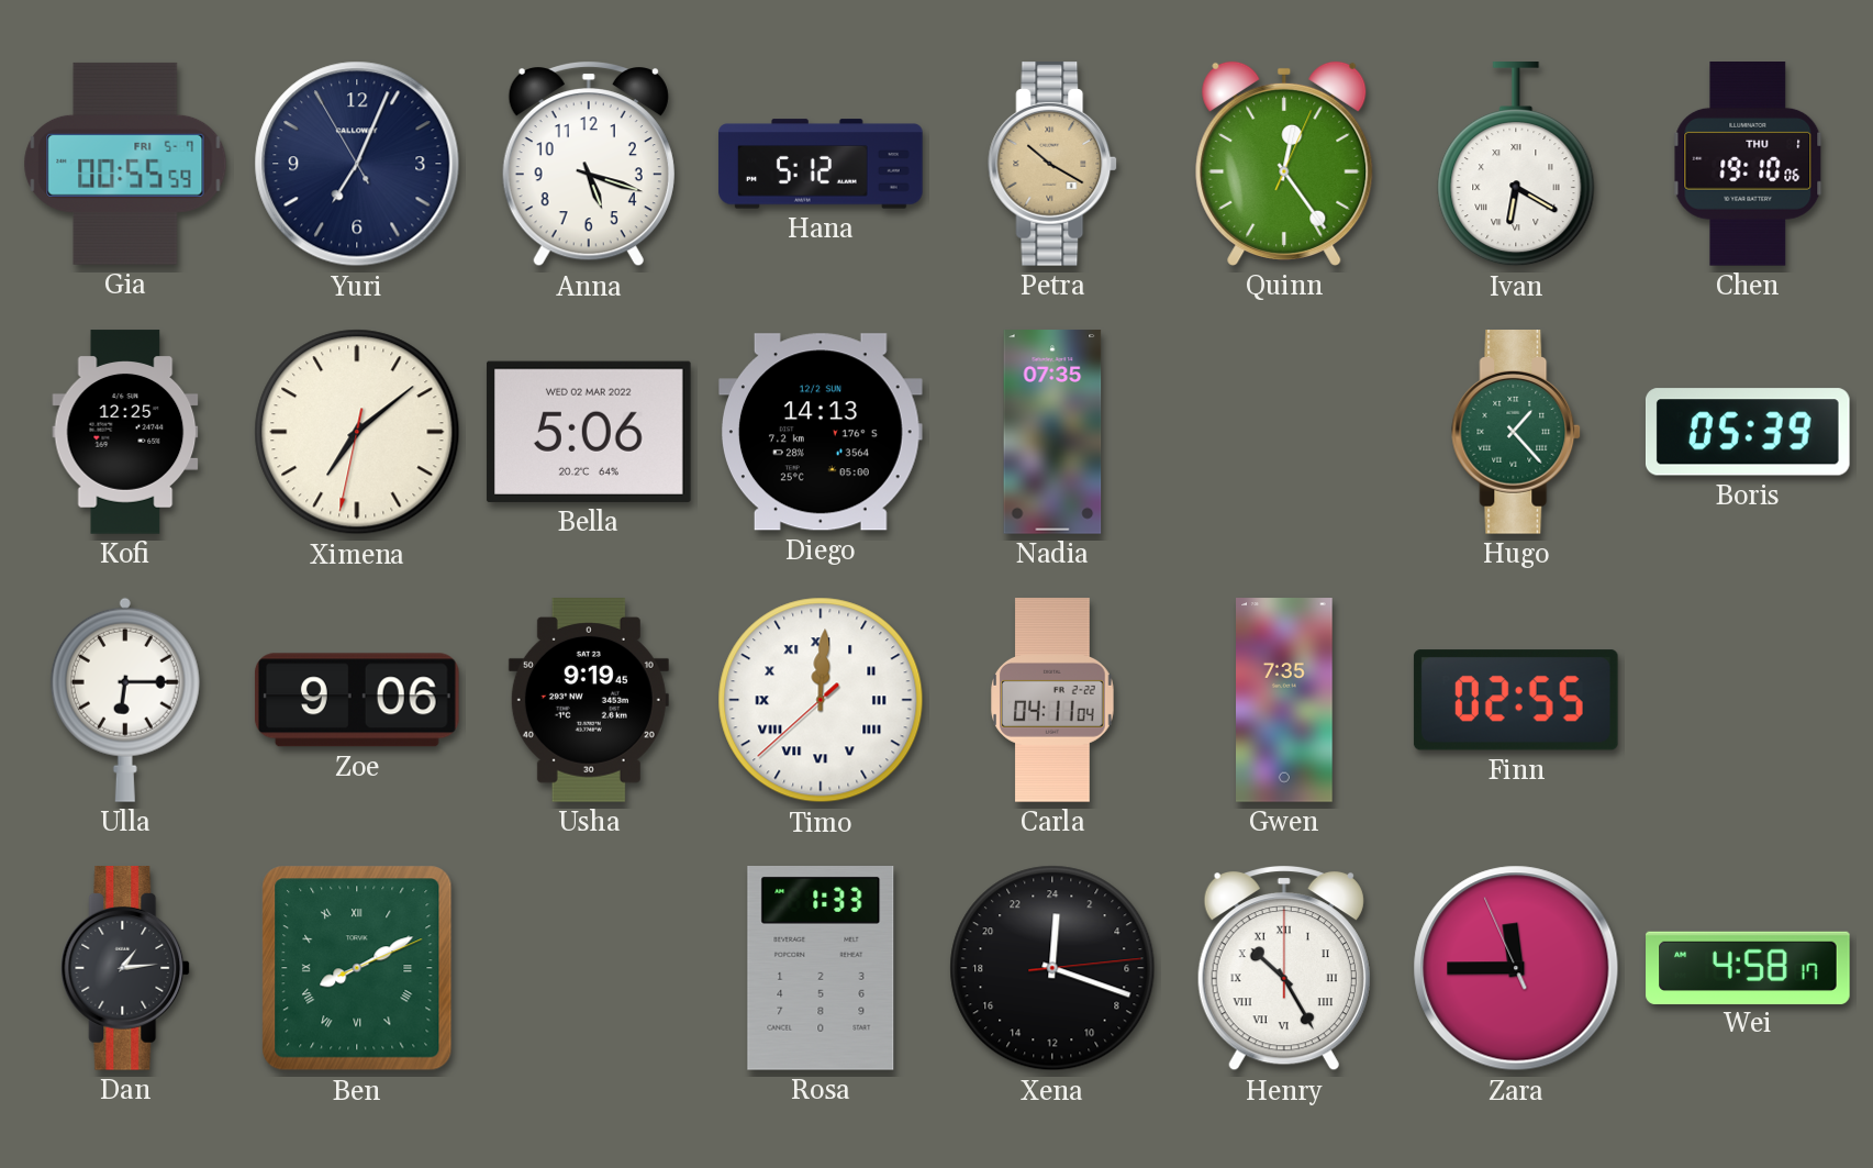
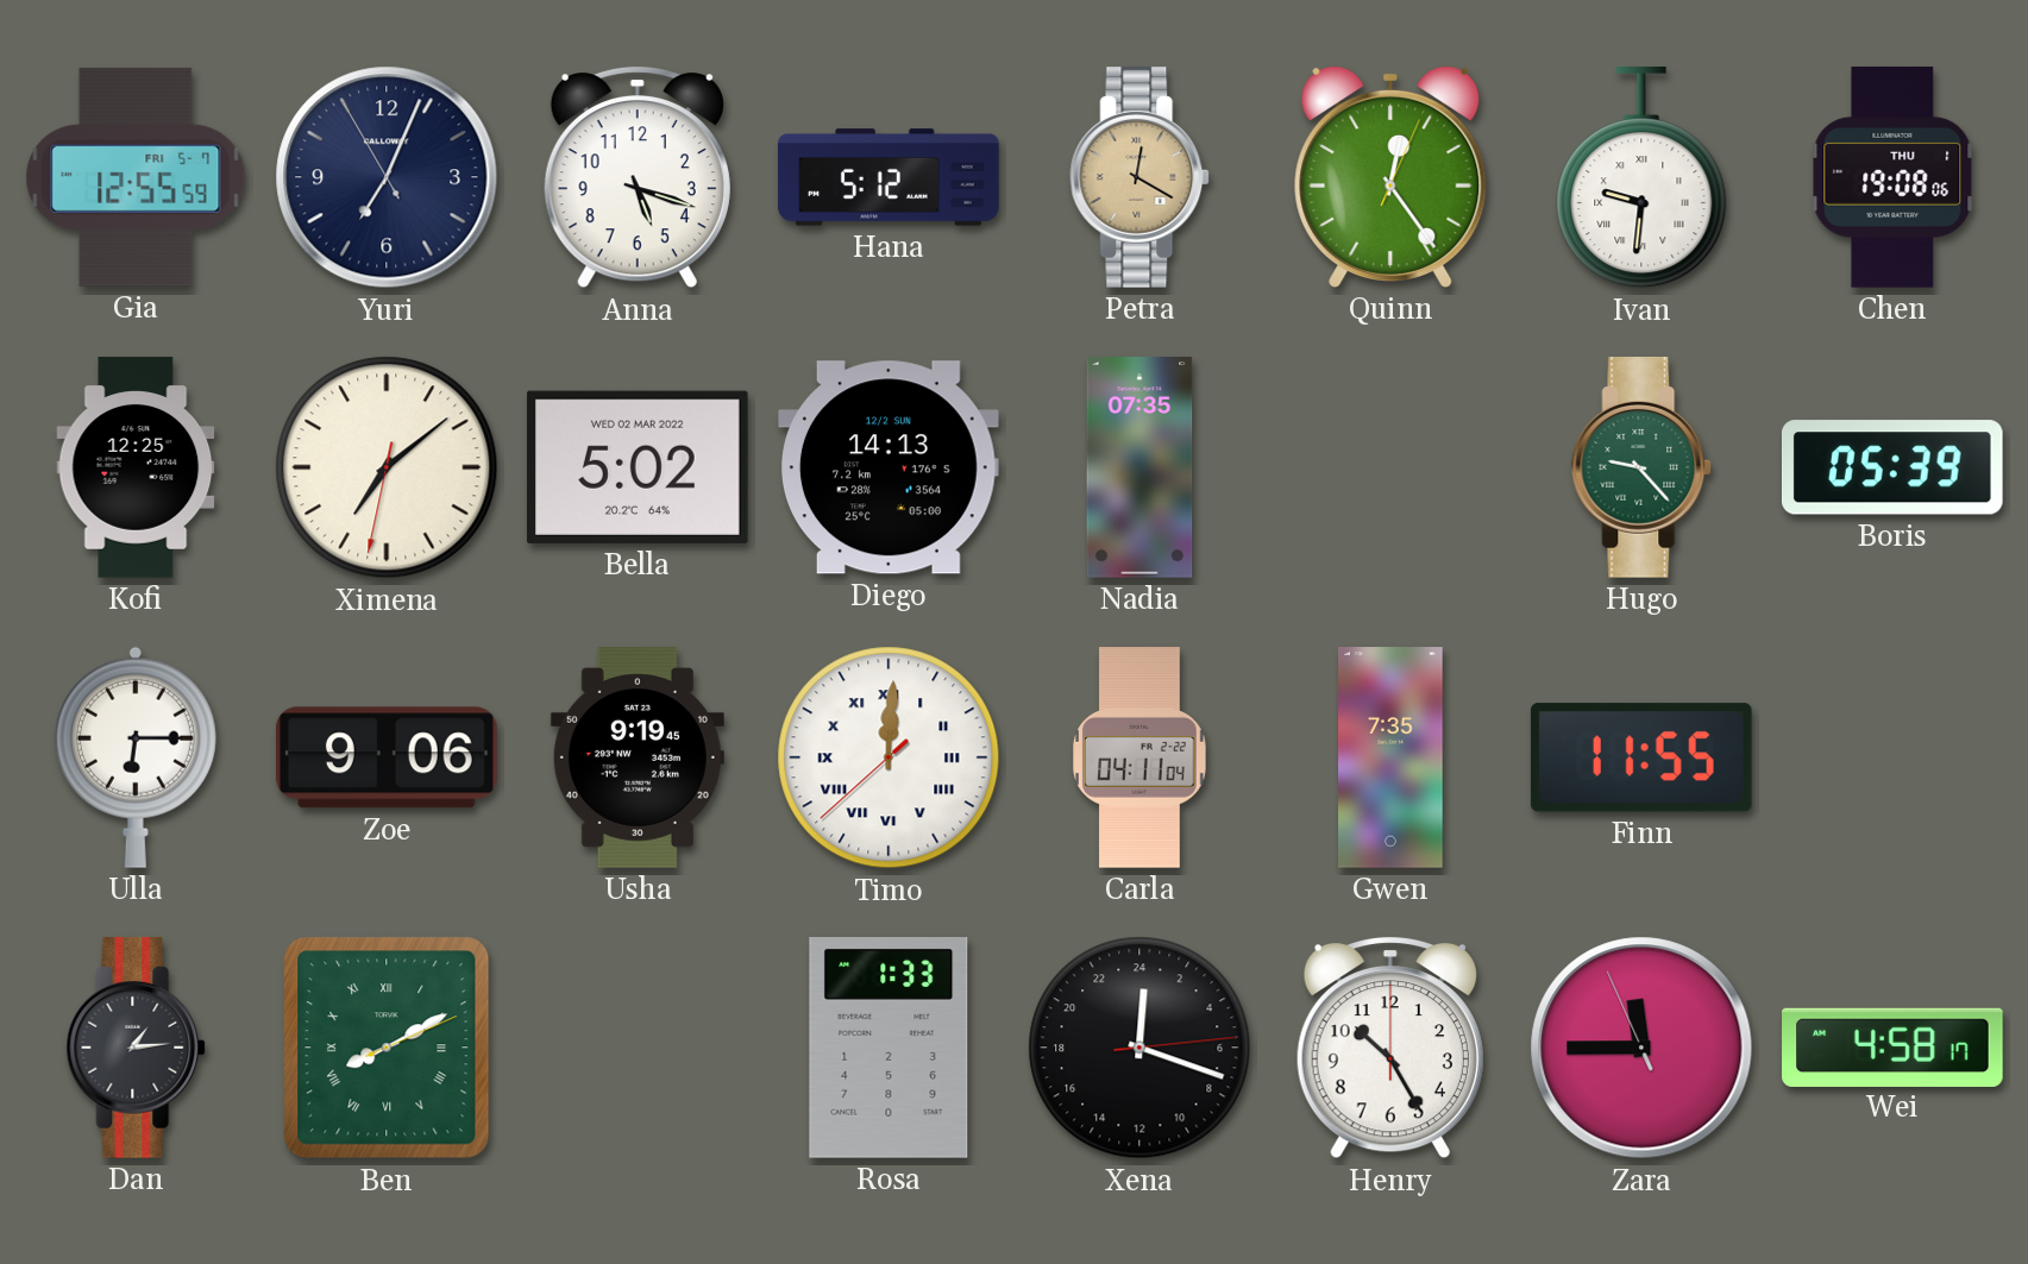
Gia: 00:55 -> 12:55 (136, 177)
Petra: 10:20 -> 12:20 (1141, 178)
Ivan: 6:20 -> 9:31 (1641, 178)
Chen: 19:10 -> 19:08 (1892, 178)
Bella: 5:06 -> 5:02 (638, 467)
Hugo: 1:23 -> 9:23 (1643, 469)
Finn: 02:55 -> 11:55 (1641, 757)
Henry numerals: Roman -> Arabic (1390, 1049)
